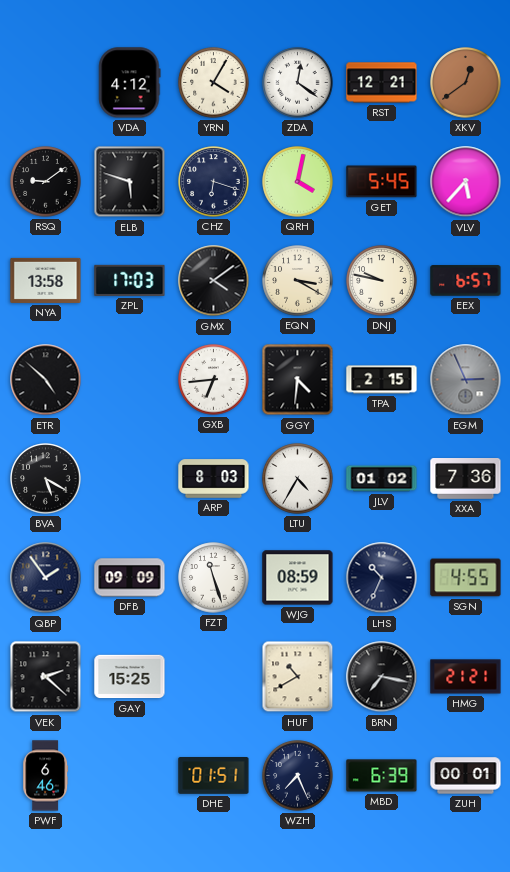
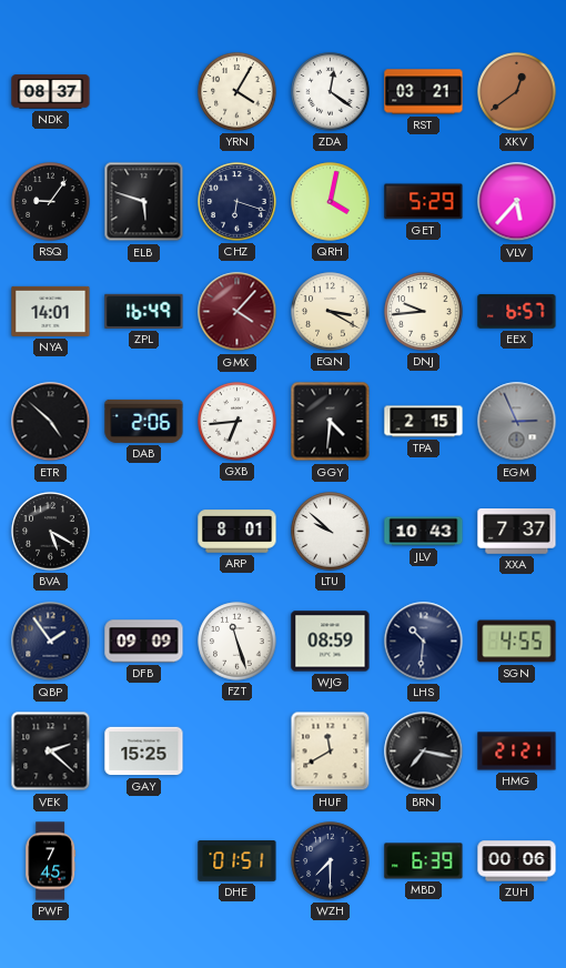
NDK: none -> 08:37 (51, 92)
VDA: 4:12 -> none (130, 83)
RST: 12:21 -> 03:21 (424, 92)
RSQ: 9:09 -> 9:06 (51, 202)
GET: 5:45 -> 5:29 (424, 202)
NYA: 13:58 -> 14:01 (51, 311)
ZPL: 17:03 -> 16:49 (144, 311)
GMX: 4:09 -> 4:07 (237, 312)
GMX dial: black -> burgundy (237, 312)
DNJ: 9:47 -> 9:44 (424, 312)
DAB: none -> 2:06 (144, 421)
ARP: 8:03 -> 8:01 (237, 532)
LTU: 4:35 -> 9:52 (331, 532)
JLV: 01:02 -> 10:43 (424, 532)
XXA: 7:36 -> 7:37 (517, 532)
LHS: 10:34 -> 10:31 (424, 642)
HUF: 10:40 -> 11:40 (331, 752)
PWF: 6:46 -> 7:45 (51, 861)
WZH: 7:26 -> 7:30 (331, 861)
ZUH: 00:01 -> 00:06 (517, 861)
